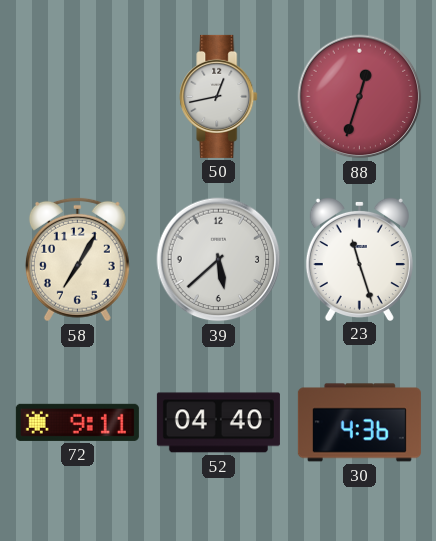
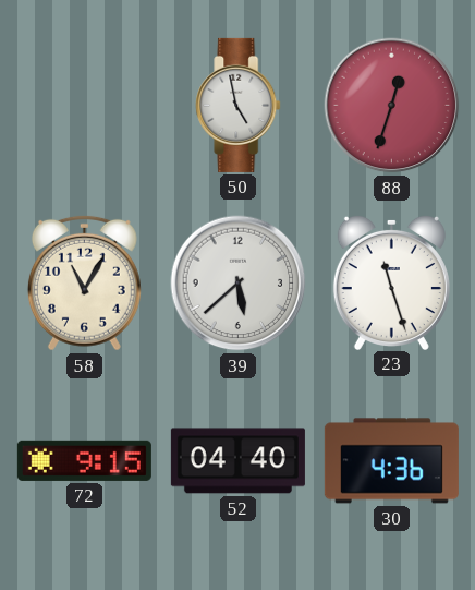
50: 12:43 -> 4:58 (239, 105)
58: 7:05 -> 11:05 (84, 282)
72: 9:11 -> 9:15 (84, 460)
